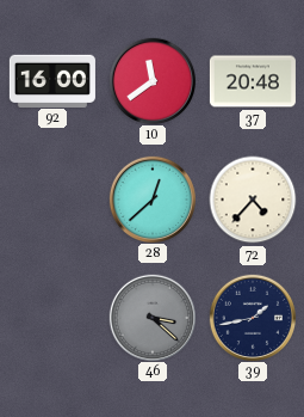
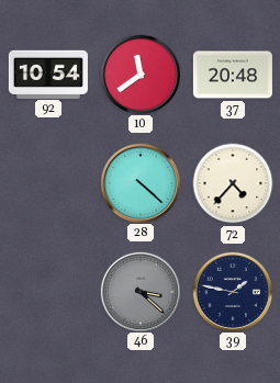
92: 16:00 -> 10:54 (48, 74)
28: 12:38 -> 4:22 (139, 182)
39: 1:43 -> 1:47 (232, 291)
